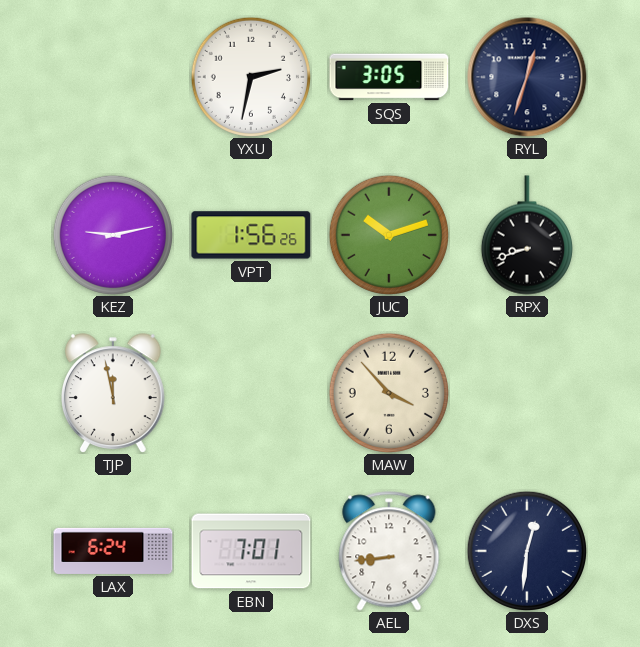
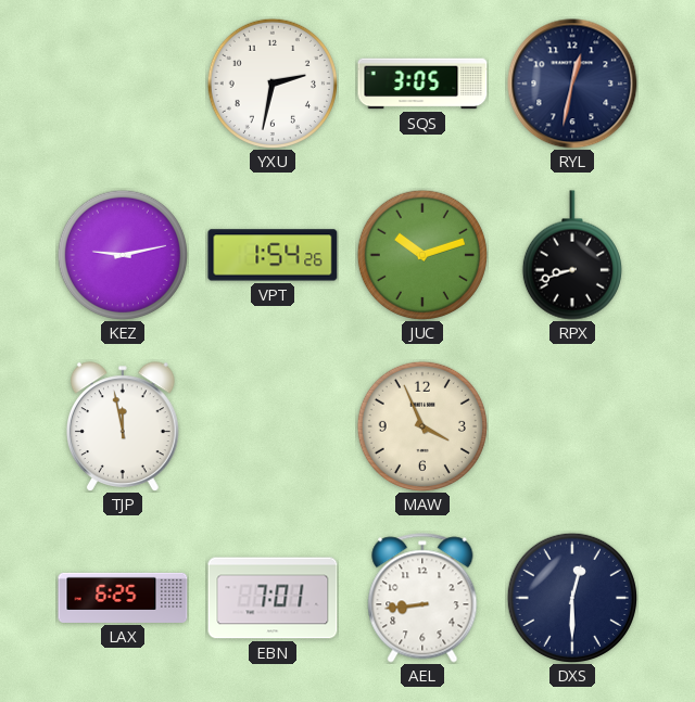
RYL: 12:33 -> 12:32 (572, 84)
VPT: 1:56 -> 1:54 (273, 255)
MAW: 3:53 -> 3:56 (422, 426)
LAX: 6:24 -> 6:25 (123, 598)
DXS: 12:31 -> 12:30 (572, 598)
